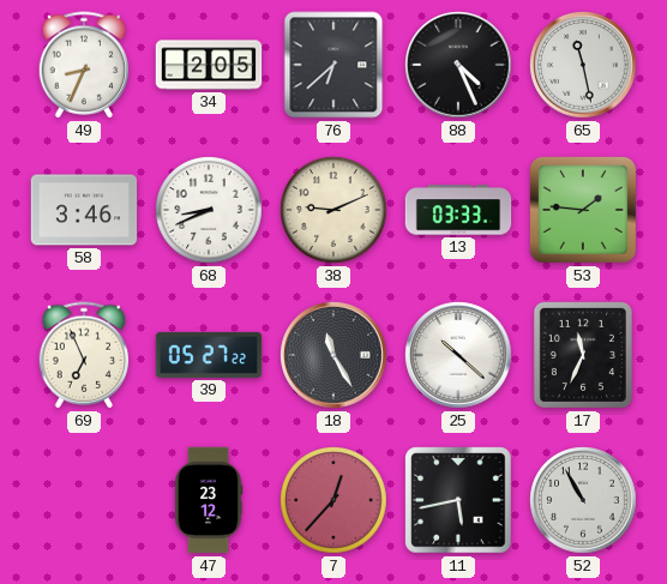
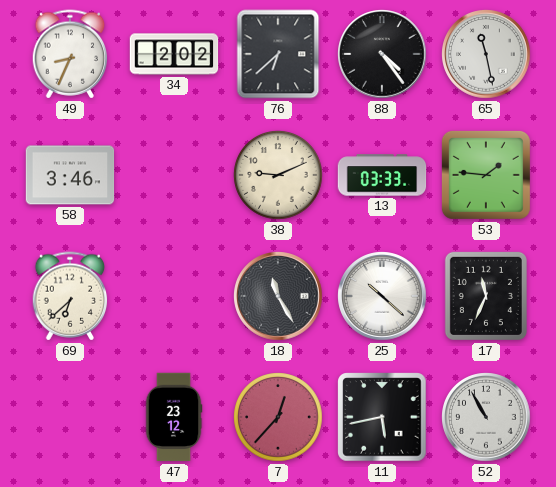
34: 2:05 -> 2:02 (174, 54)
88: 4:26 -> 4:24 (382, 54)
68: 8:41 -> none (209, 210)
69: 6:56 -> 6:38 (70, 296)
39: 05:27 -> none (209, 355)
